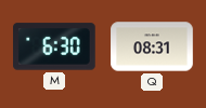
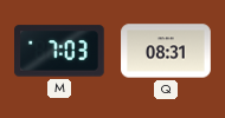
M: 6:30 -> 7:03 (60, 51)
